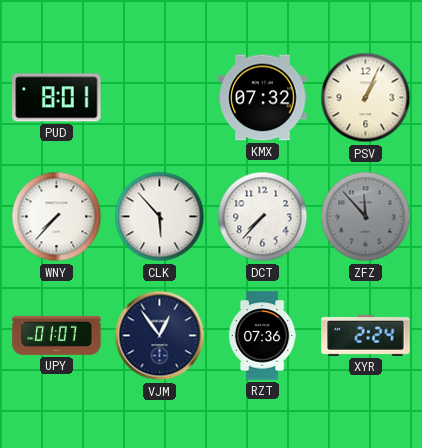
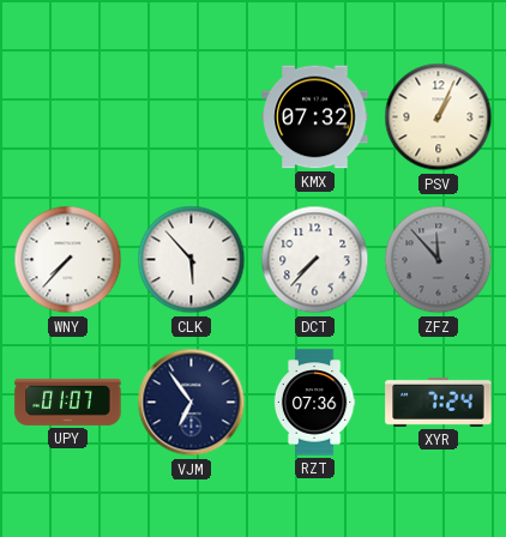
PUD: 8:01 -> none (57, 98)
VJM: 12:54 -> 6:54 (192, 403)
XYR: 2:24 -> 7:24 (439, 402)
